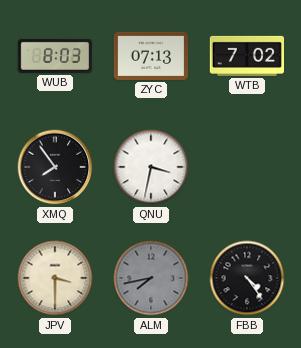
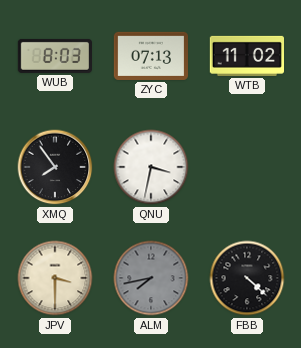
WTB: 7:02 -> 11:02 (246, 56)
FBB: 4:24 -> 4:22 (247, 278)
